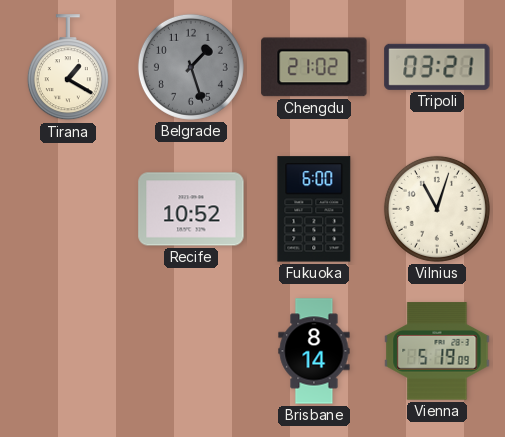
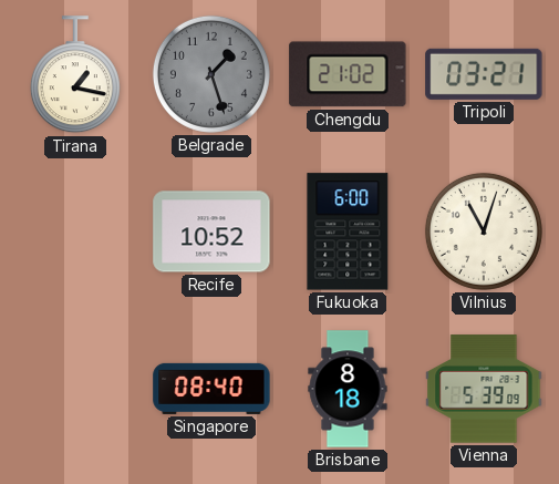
Tirana: 1:20 -> 1:17 (75, 75)
Singapore: none -> 08:40 (211, 389)
Brisbane: 8:14 -> 8:18 (348, 389)
Vienna: 5:19 -> 5:39 (484, 389)
